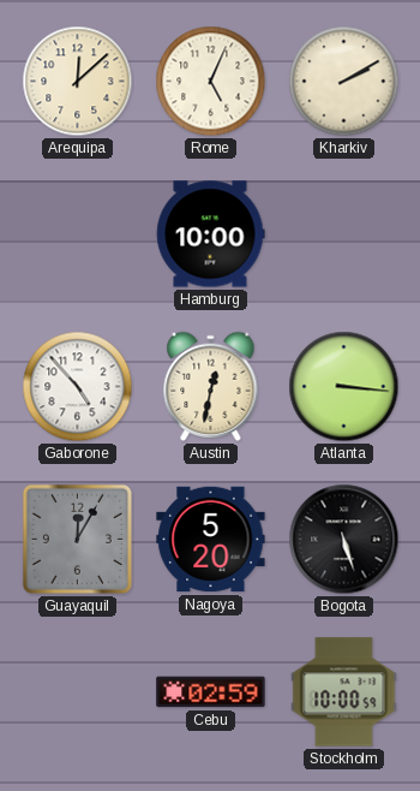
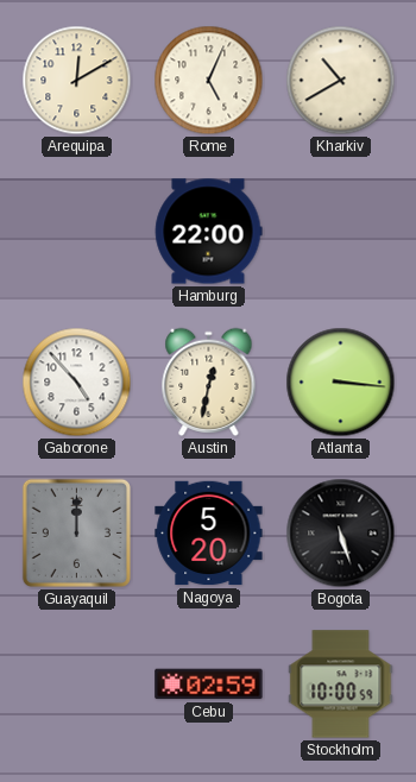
Arequipa: 12:08 -> 12:10 (77, 81)
Kharkiv: 2:10 -> 10:40 (341, 81)
Hamburg: 10:00 -> 22:00 (208, 232)
Guayaquil: 12:05 -> 12:00 (76, 532)
